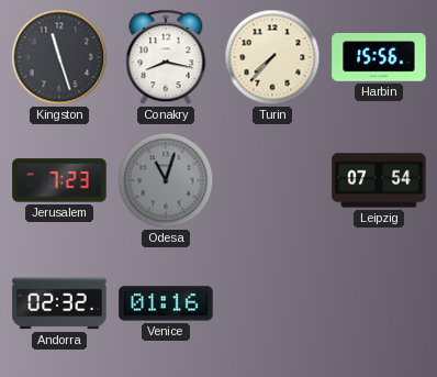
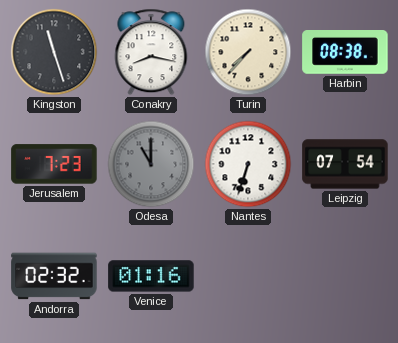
Harbin: 15:56 -> 08:38 (345, 52)
Odesa: 11:03 -> 11:00 (151, 164)
Nantes: none -> 6:33 (248, 164)
